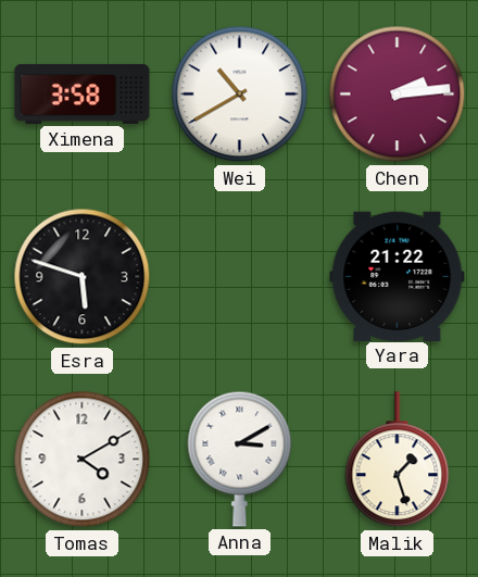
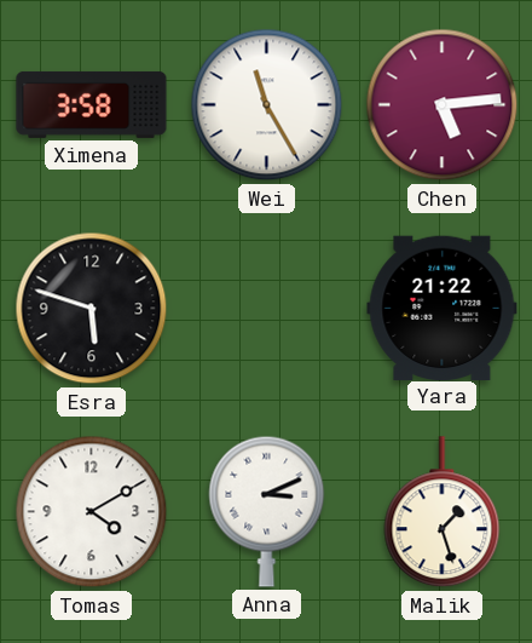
Wei: 10:40 -> 11:25 (267, 105)
Chen: 2:14 -> 5:14 (443, 105)
Anna: 3:10 -> 3:11 (267, 511)
